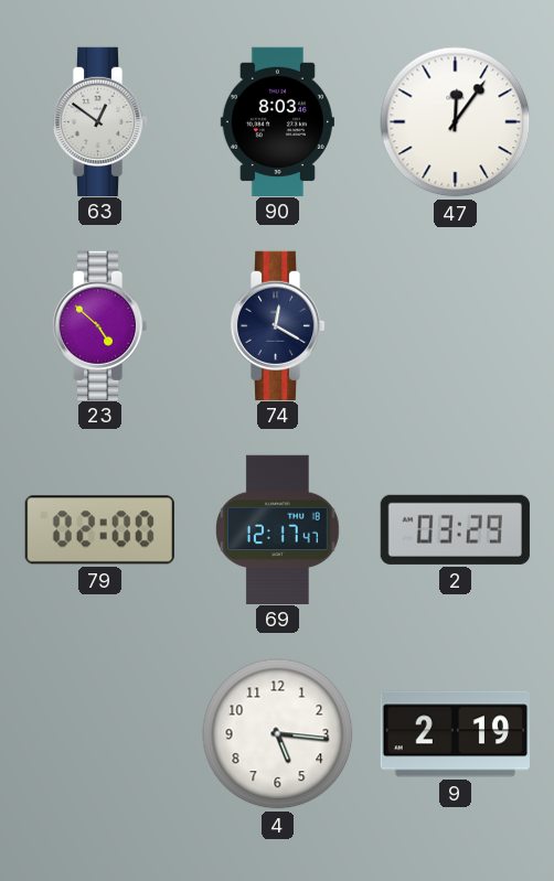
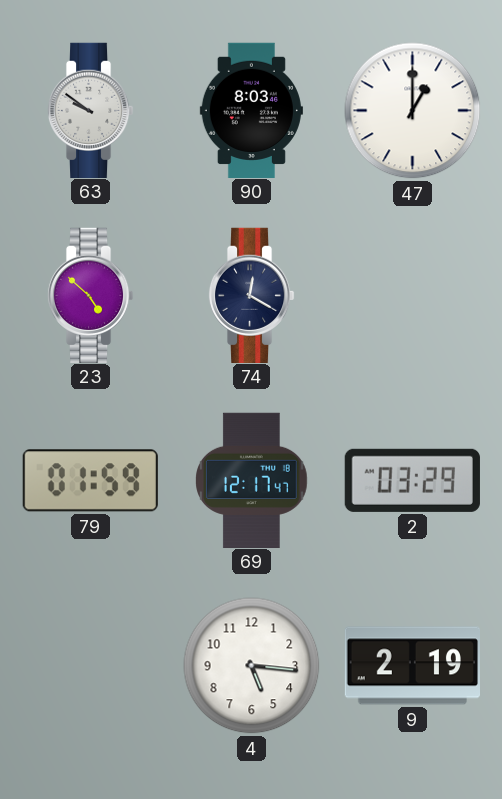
63: 12:51 -> 9:51 (90, 110)
47: 12:06 -> 1:00 (413, 111)
79: 02:00 -> 01:59 (90, 481)
